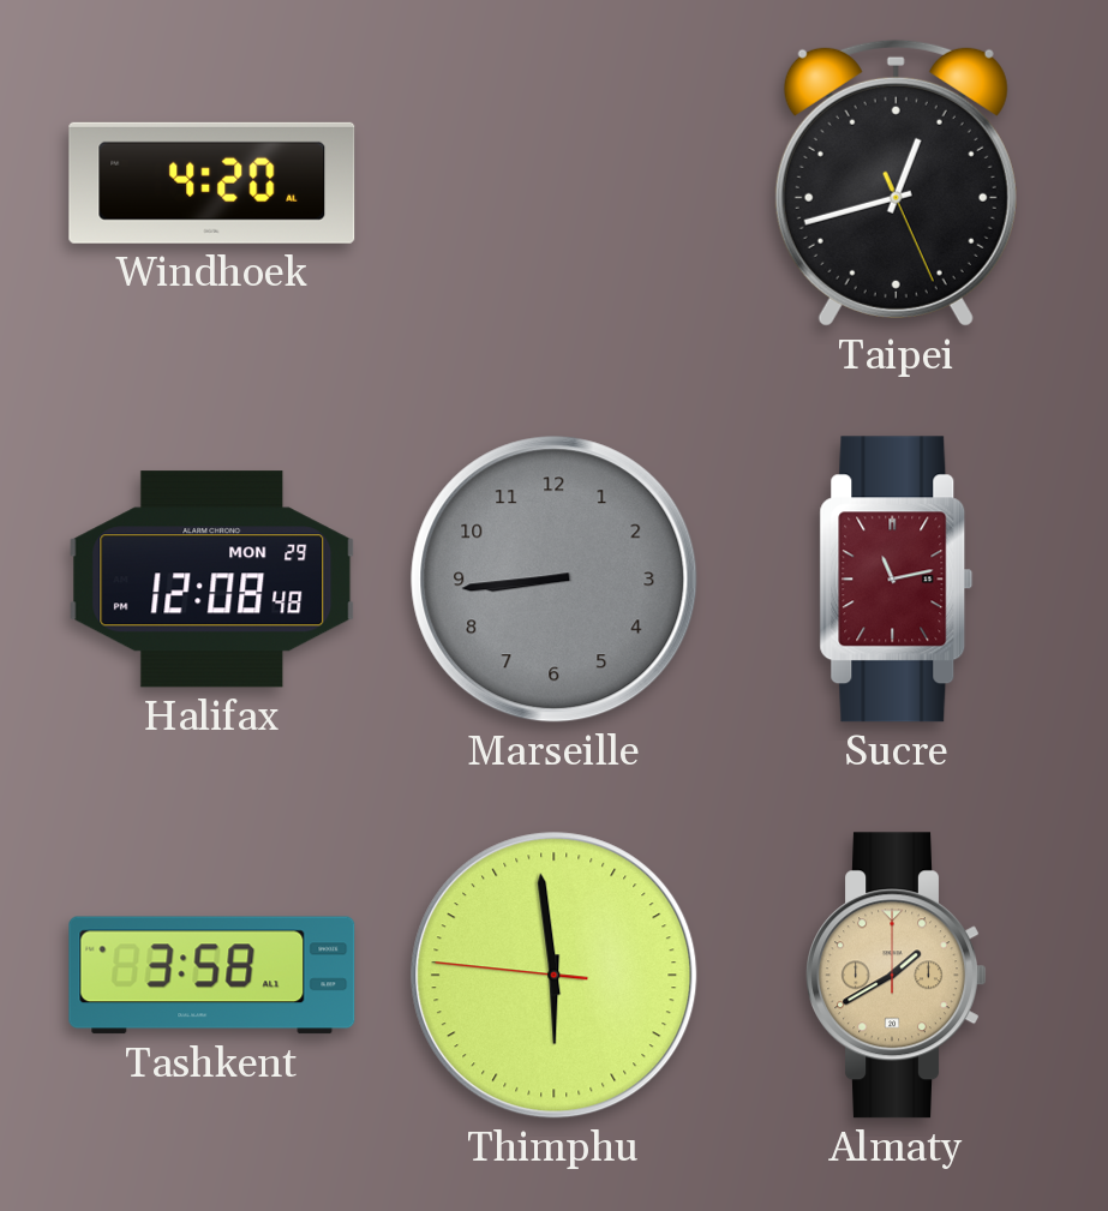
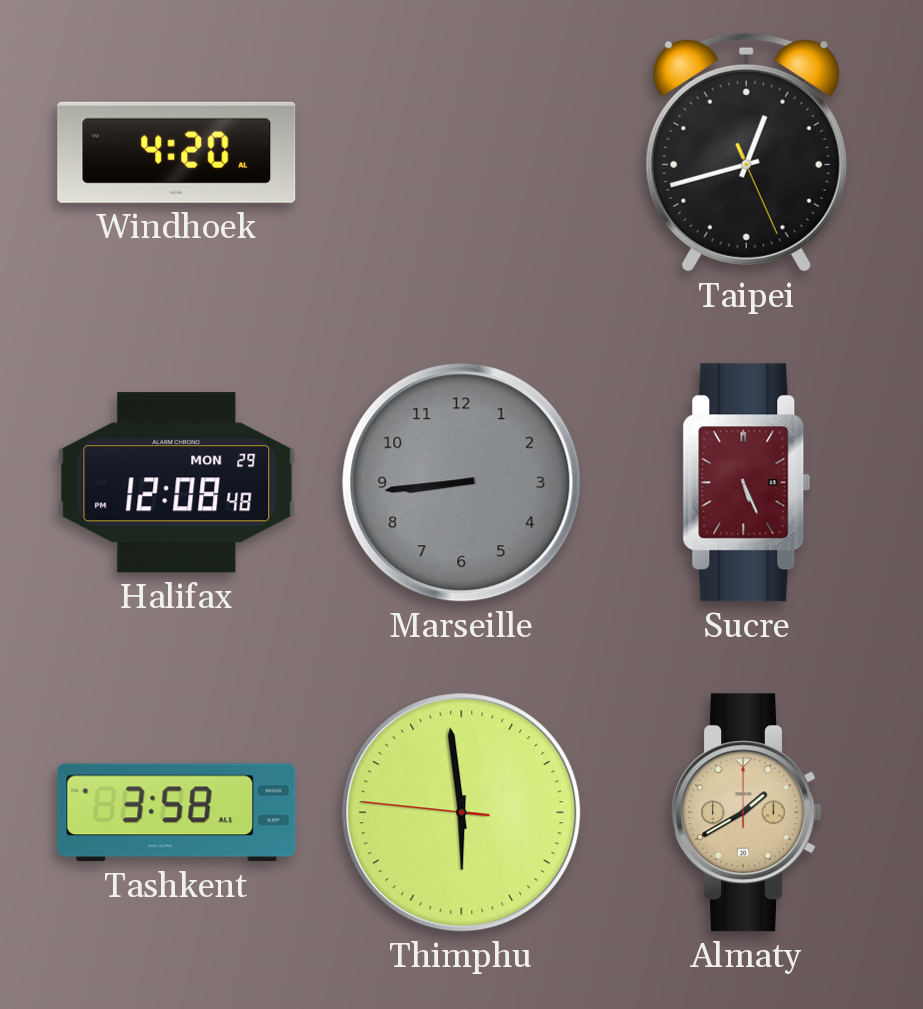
Sucre: 11:13 -> 5:26 (747, 483)
